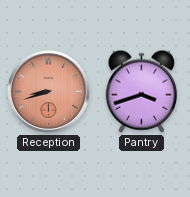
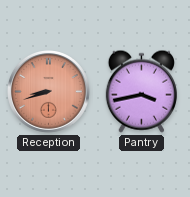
Pantry: 3:42 -> 3:43 (141, 91)
